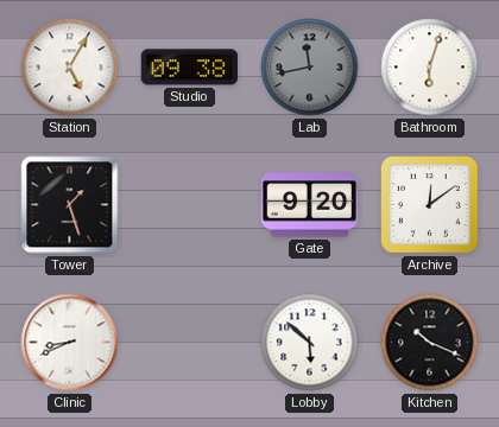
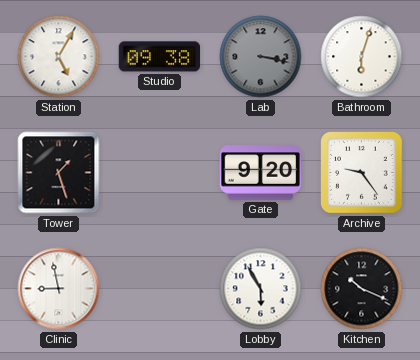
Lab: 11:43 -> 3:17 (261, 57)
Archive: 12:09 -> 9:24 (362, 173)
Clinic: 8:41 -> 8:58 (59, 289)
Lobby: 5:52 -> 5:55 (261, 289)
